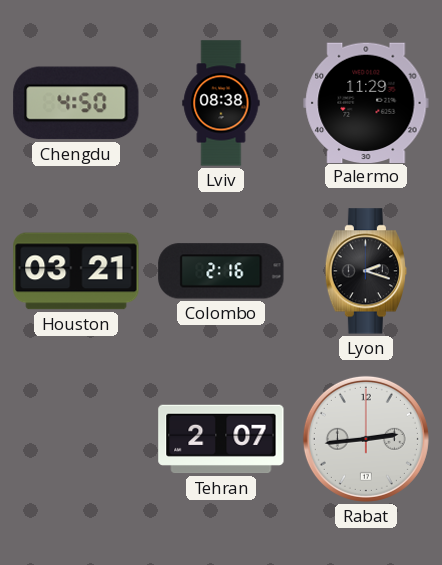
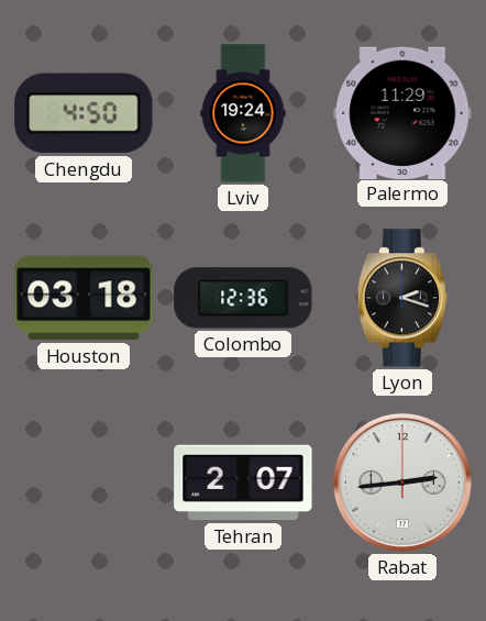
Lviv: 08:38 -> 19:24 (243, 113)
Houston: 03:21 -> 03:18 (84, 298)
Colombo: 2:16 -> 12:36 (243, 298)
